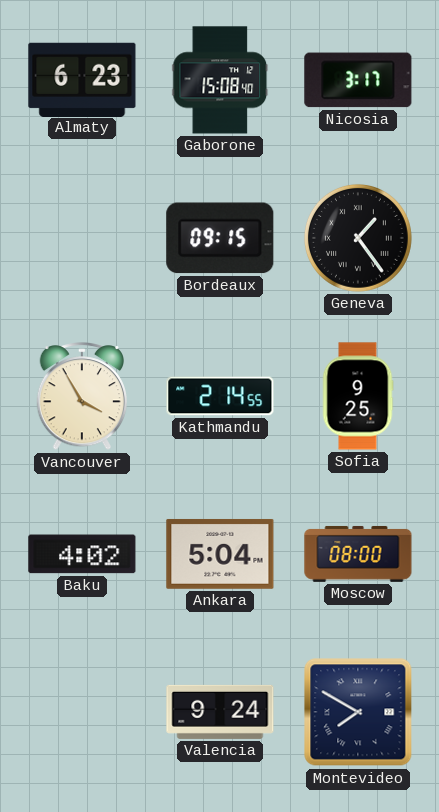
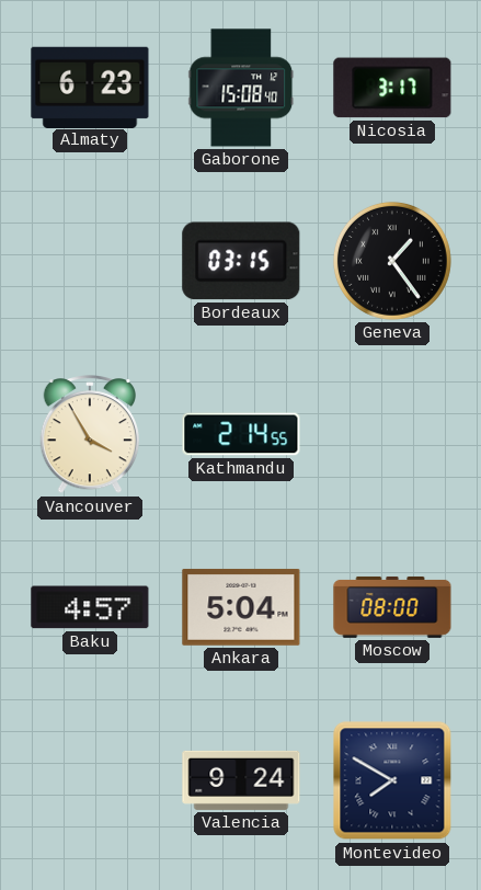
Bordeaux: 09:15 -> 03:15 (241, 261)
Sofia: 9:25 -> none (358, 396)
Baku: 4:02 -> 4:57 (90, 607)
